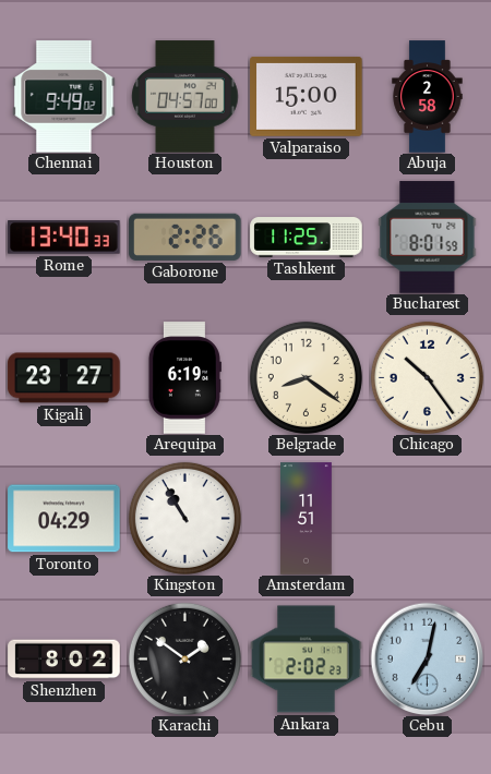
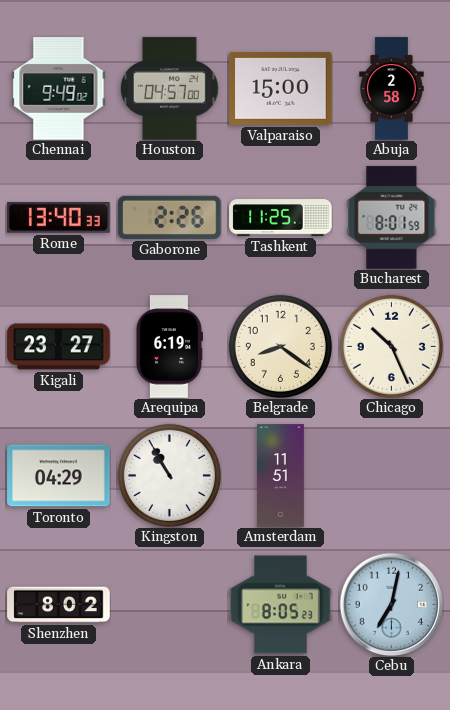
Chicago: 10:24 -> 10:26 (391, 346)
Karachi: 1:51 -> none (184, 658)
Ankara: 2:02 -> 8:05 (281, 605)
